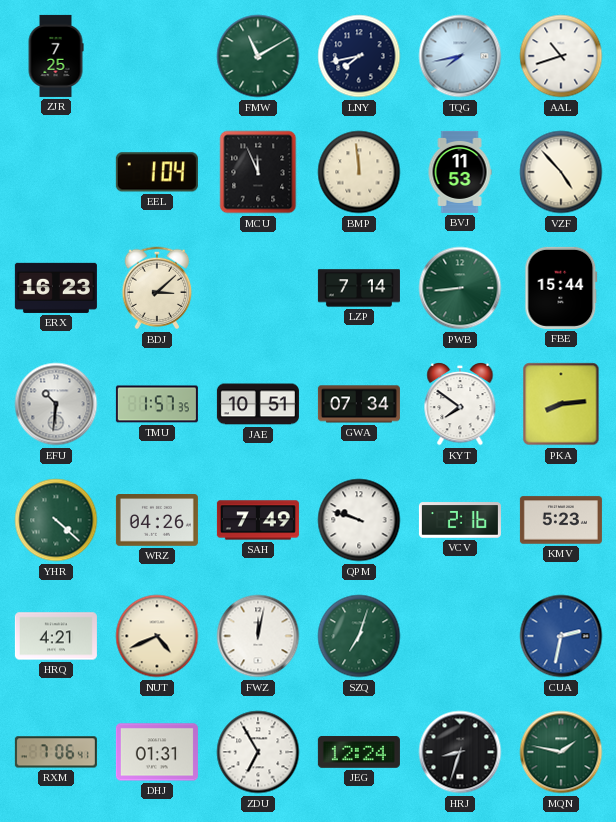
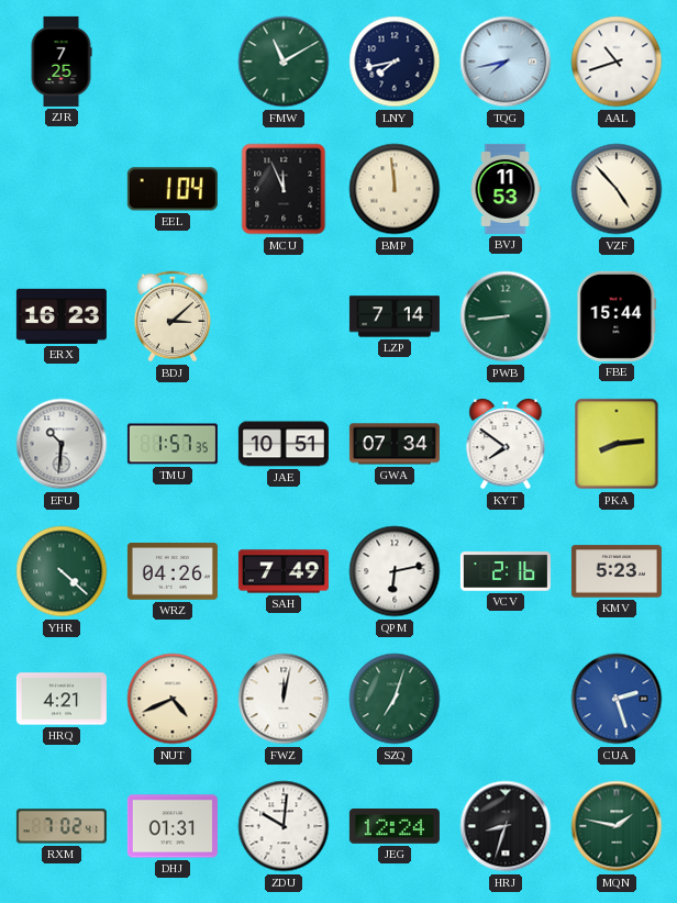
QPM: 9:48 -> 6:13 (395, 571)
CUA: 2:32 -> 2:27 (617, 699)
RXM: 7:06 -> 7:02 (62, 826)
ZDU: 6:55 -> 10:01 (284, 826)
